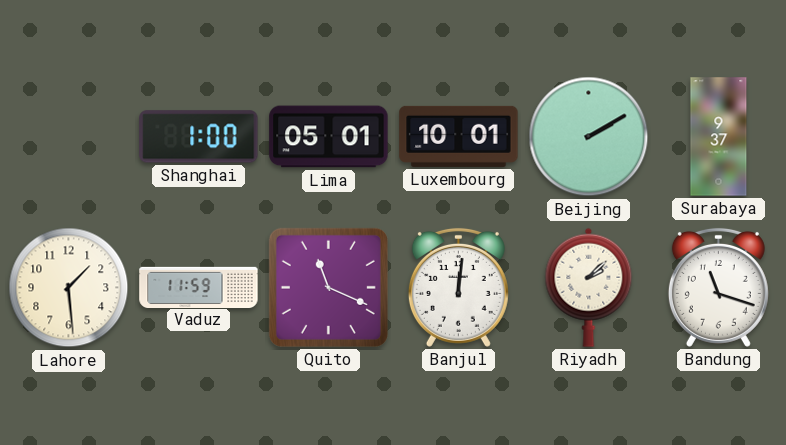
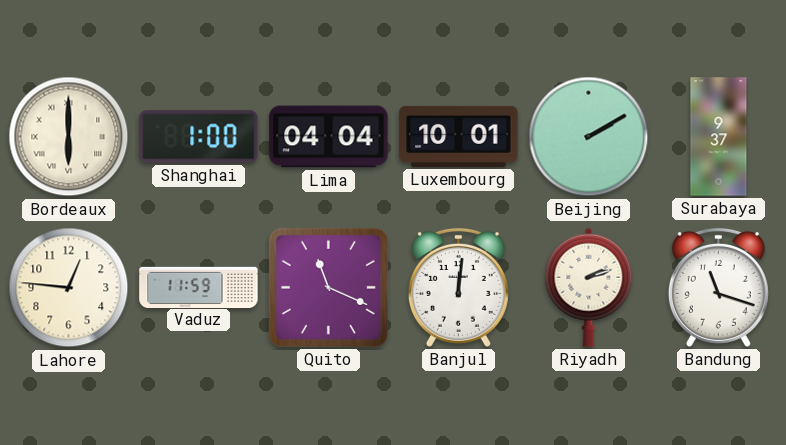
Bordeaux: none -> 6:00 (69, 137)
Lima: 05:01 -> 04:04 (329, 137)
Lahore: 1:29 -> 12:46 (69, 288)
Riyadh: 2:08 -> 2:12 (589, 287)
